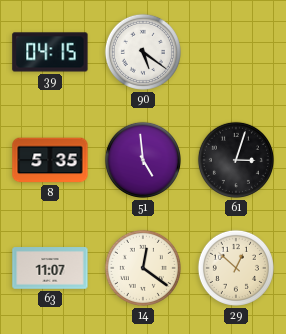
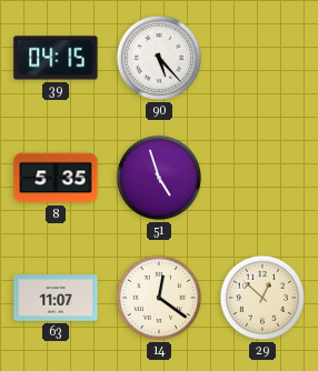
90: 5:21 -> 5:23 (159, 58)
51: 4:59 -> 4:57 (159, 178)
61: 3:03 -> none (236, 160)
